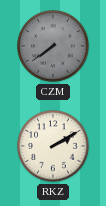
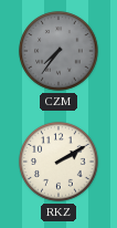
CZM: 7:39 -> 7:36 (59, 51)
